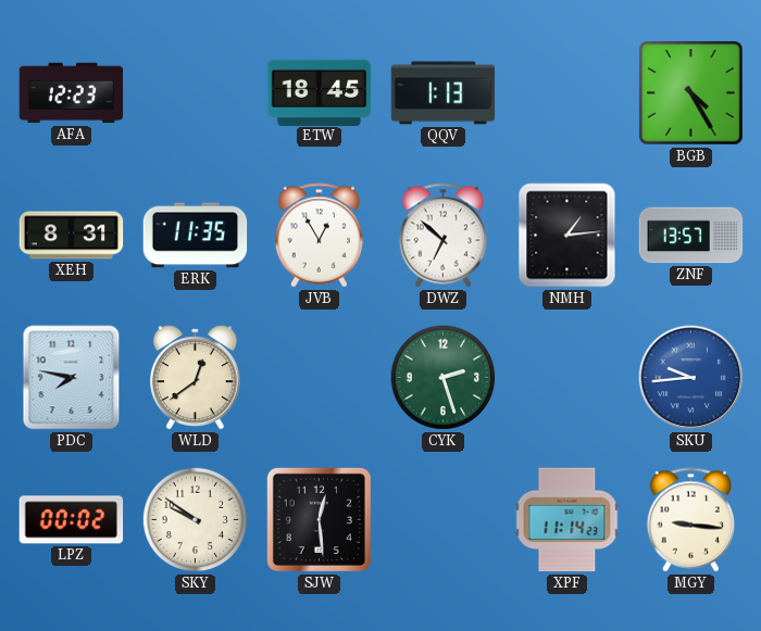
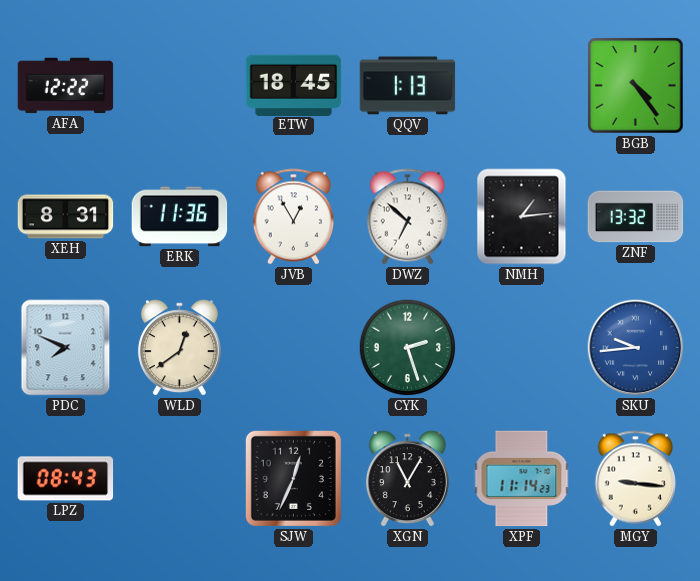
AFA: 12:23 -> 12:22 (66, 86)
BGB: 4:25 -> 4:24 (636, 86)
ERK: 11:35 -> 11:36 (180, 217)
ZNF: 13:57 -> 13:32 (636, 217)
PDC: 7:47 -> 7:49 (66, 348)
LPZ: 00:02 -> 08:43 (66, 479)
SKY: 9:51 -> none (196, 520)
SJW: 12:29 -> 12:34 (293, 478)
XGN: none -> 11:05 (407, 479)
